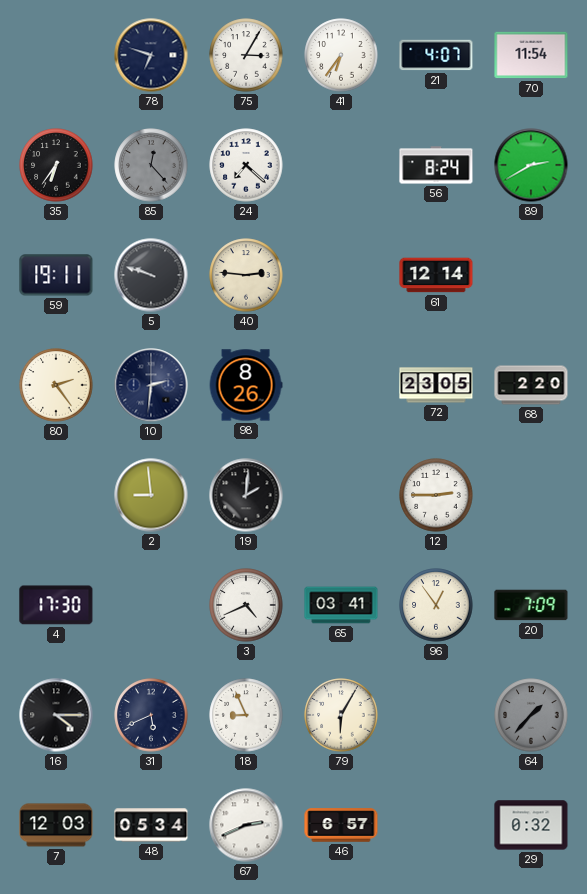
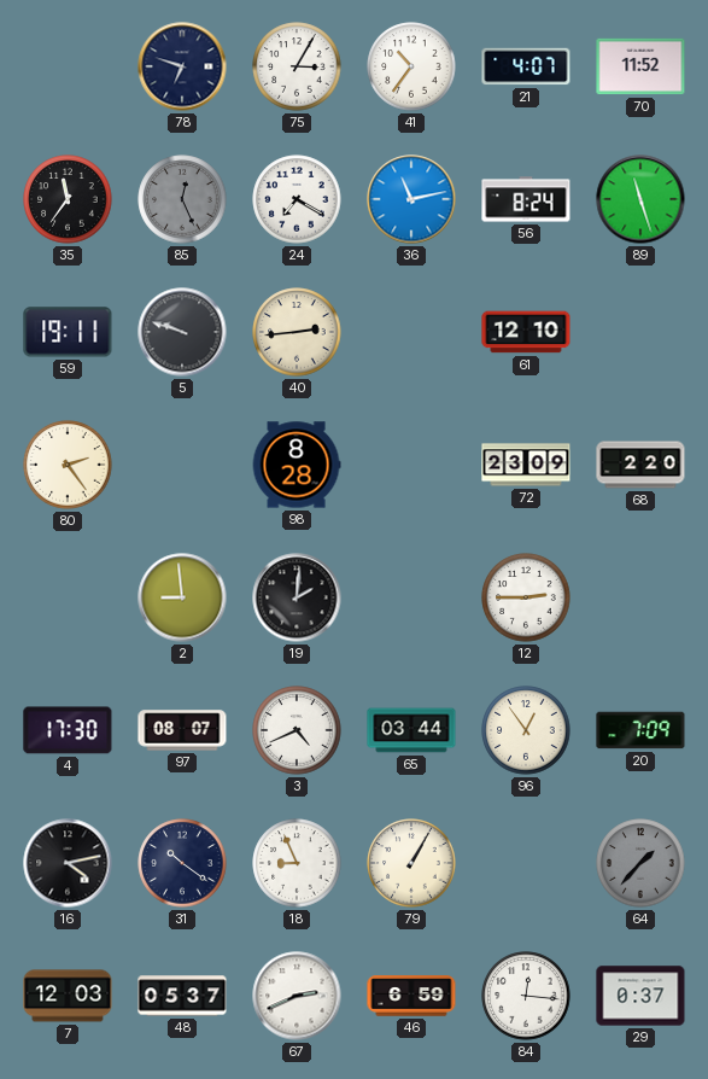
41: 6:36 -> 10:36 (411, 66)
70: 11:54 -> 11:52 (640, 66)
35: 6:36 -> 11:36 (68, 199)
85: 12:23 -> 12:26 (182, 199)
24: 7:22 -> 7:20 (297, 199)
36: none -> 11:13 (411, 199)
89: 2:40 -> 11:27 (640, 199)
40: 2:46 -> 2:44 (297, 332)
61: 12:14 -> 12:10 (526, 332)
10: 2:31 -> none (151, 385)
98: 8:26 -> 8:28 (297, 465)
72: 23:05 -> 23:09 (526, 465)
97: none -> 08:07 (182, 730)
65: 03:41 -> 03:44 (411, 730)
16: 4:15 -> 4:13 (68, 863)
31: 5:41 -> 10:21 (182, 863)
79: 6:05 -> 1:05 (411, 863)
48: 05:34 -> 05:37 (182, 996)
46: 6:57 -> 6:59 (411, 996)
84: none -> 12:16 (526, 996)
29: 0:32 -> 0:37 (640, 996)
